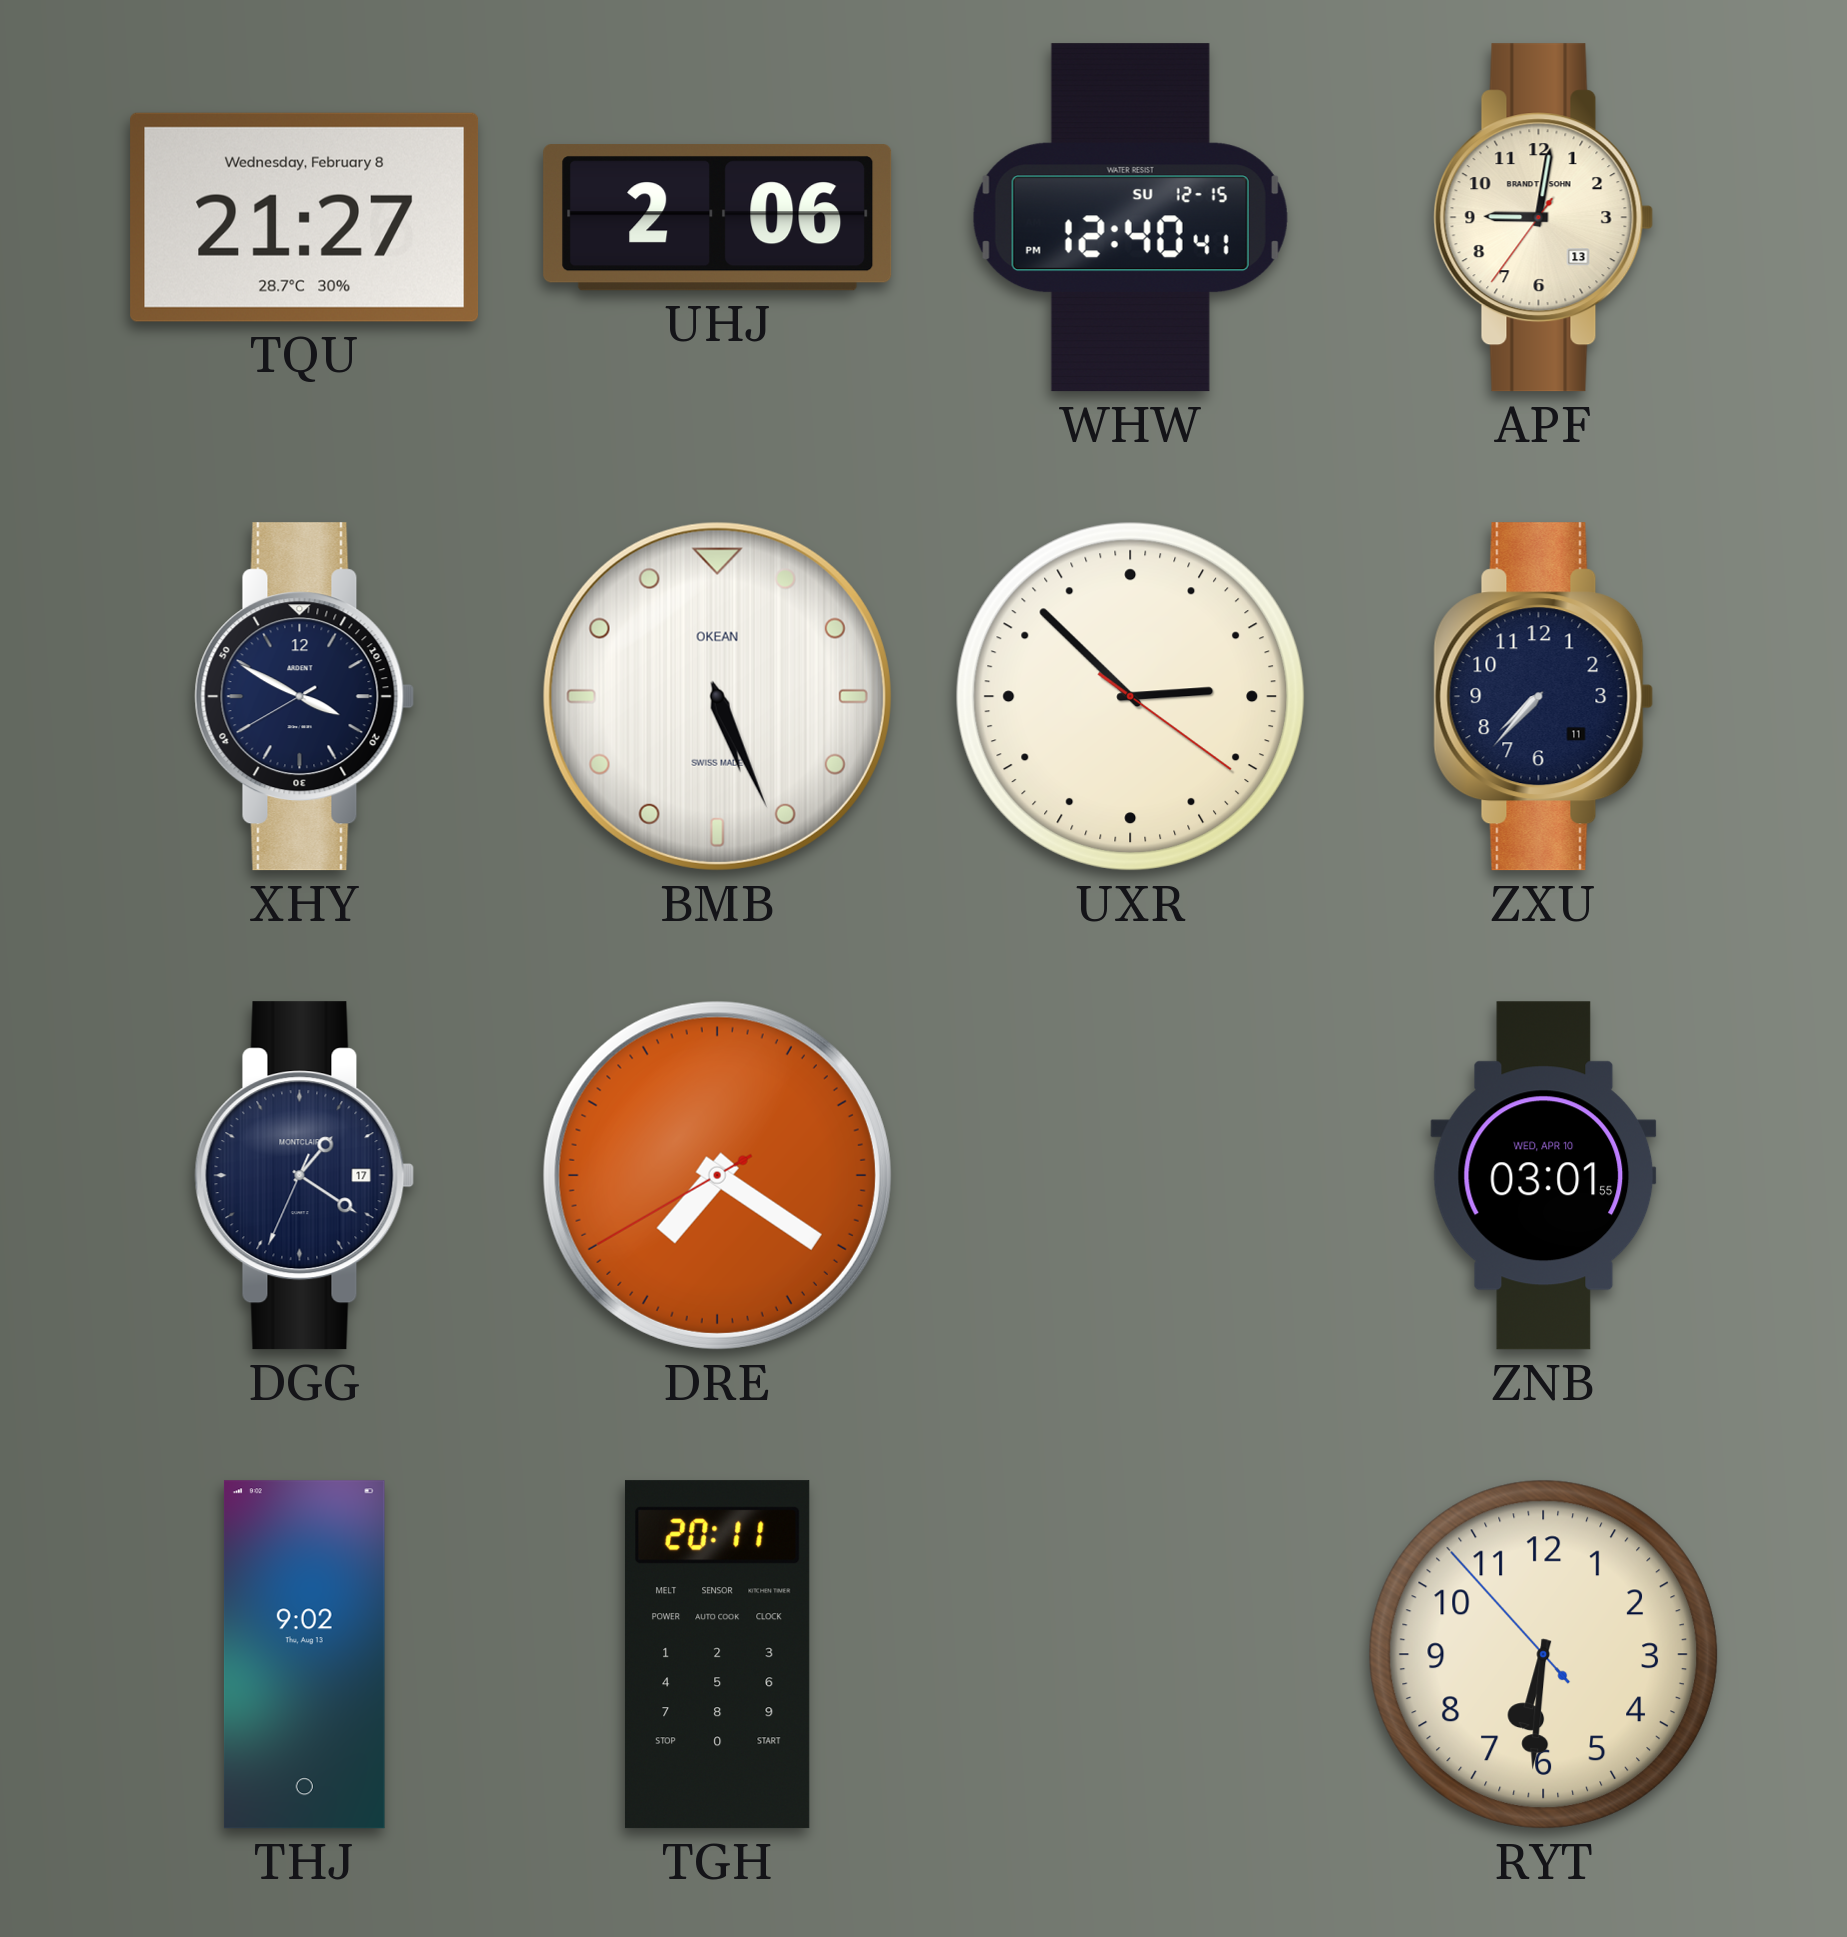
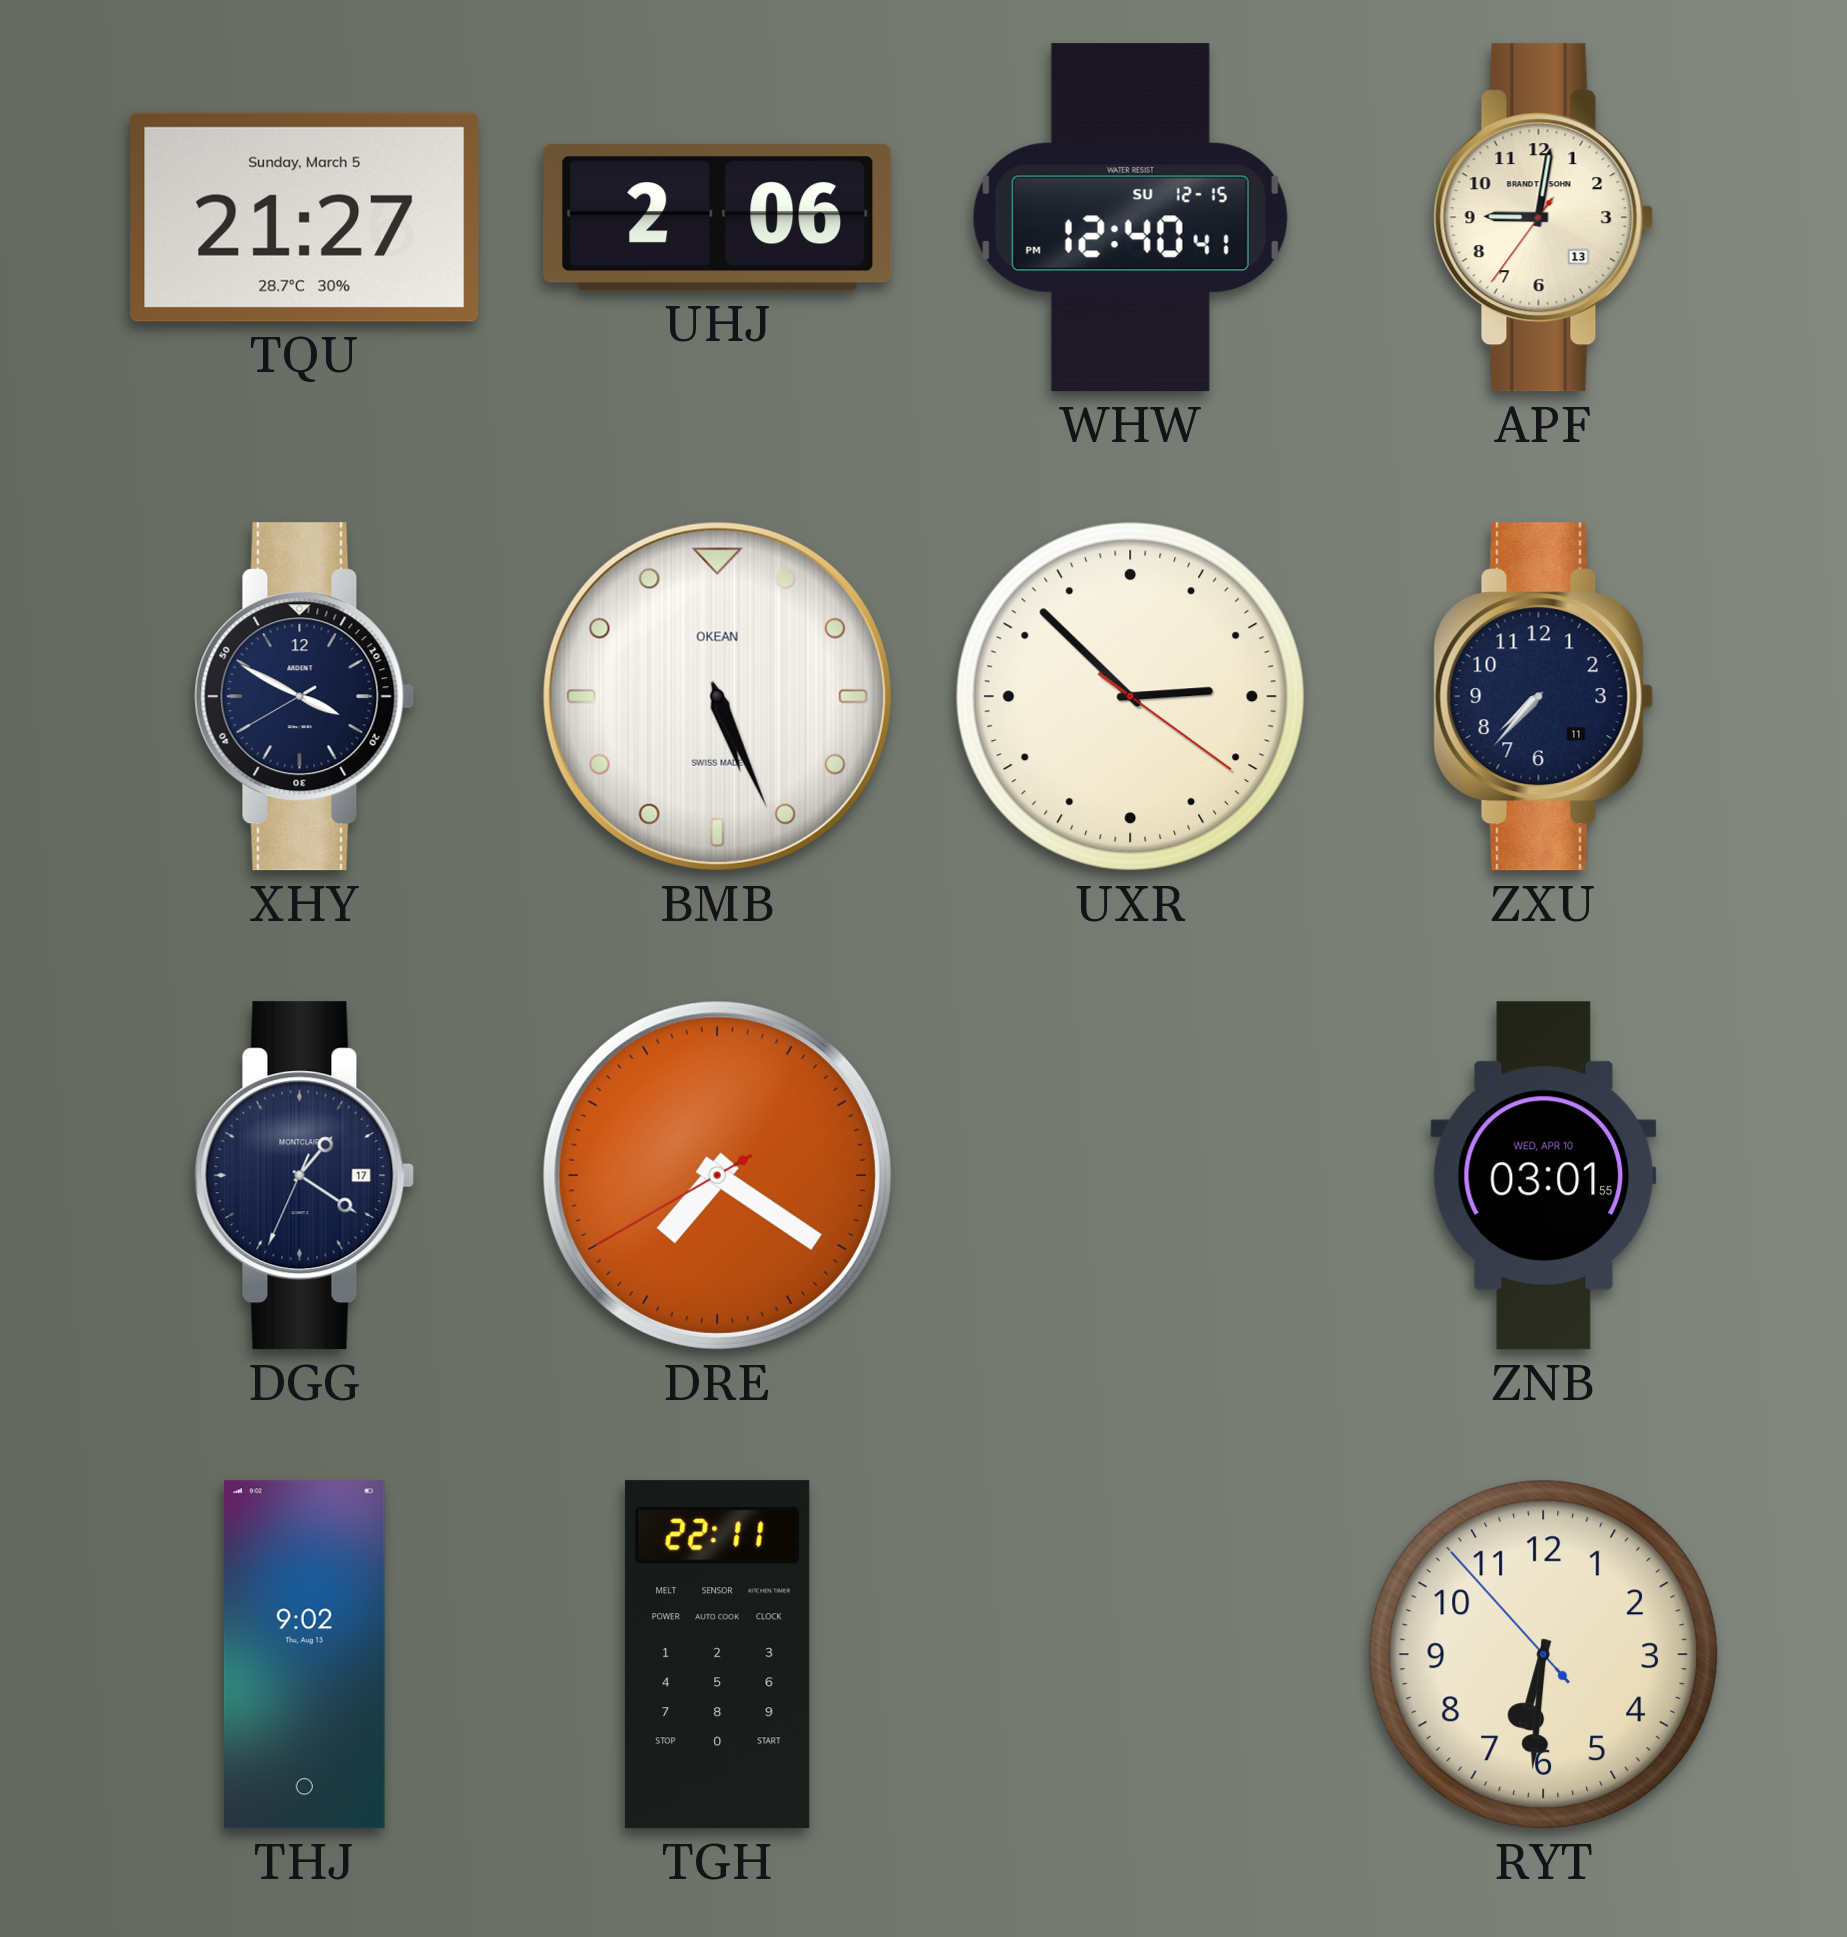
TQU date: Wednesday, February 8 -> Sunday, March 5 (305, 217)
TGH: 20:11 -> 22:11 (717, 1655)
